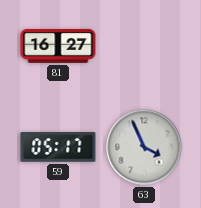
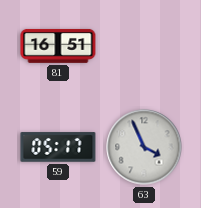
81: 16:27 -> 16:51 (58, 46)
